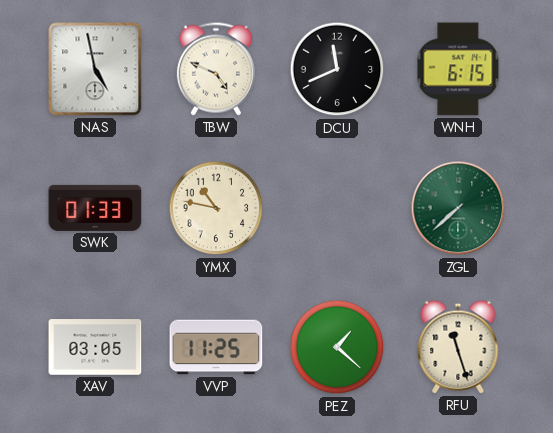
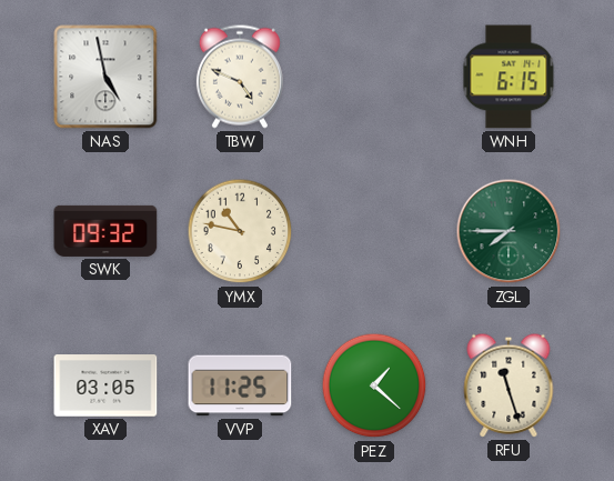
DCU: 11:41 -> none (337, 69)
SWK: 01:33 -> 09:32 (105, 231)
ZGL: 7:38 -> 7:45 (509, 231)
